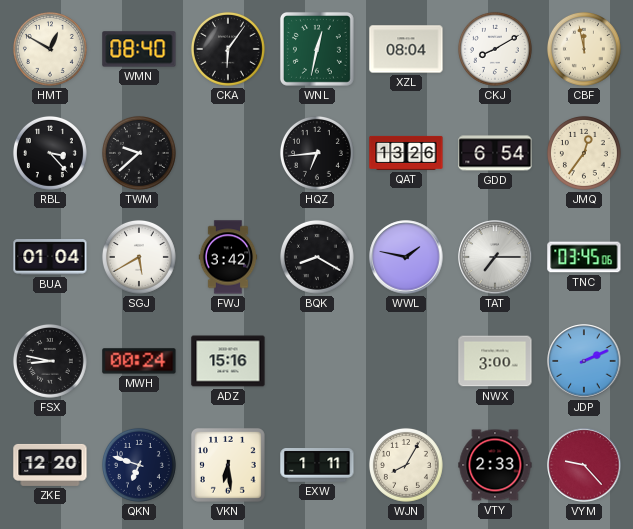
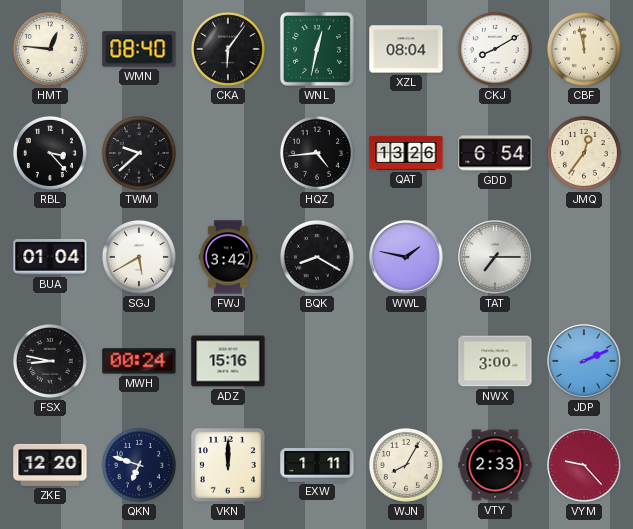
HMT: 12:50 -> 12:46 (50, 49)
HQZ: 6:44 -> 4:44 (317, 153)
TNC: 03:45 -> none (584, 257)
VKN: 6:29 -> 12:00 (228, 465)
